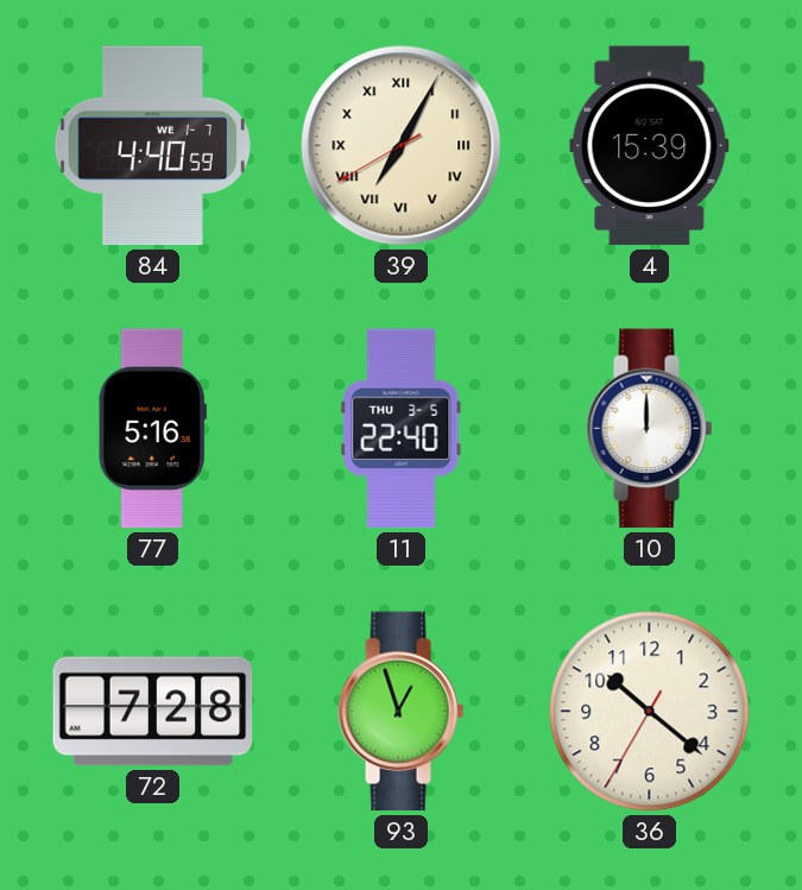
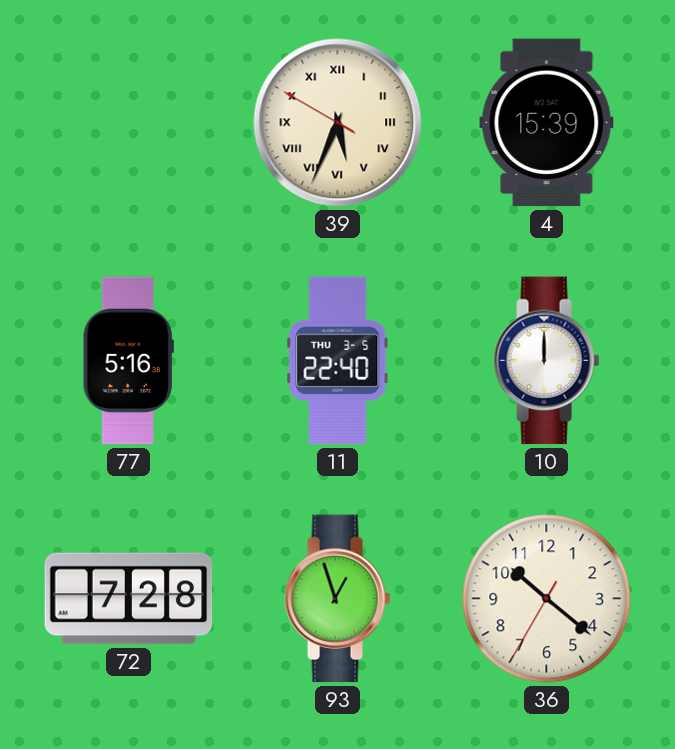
84: 4:40 -> none (152, 146)
39: 7:04 -> 5:33 (338, 123)
